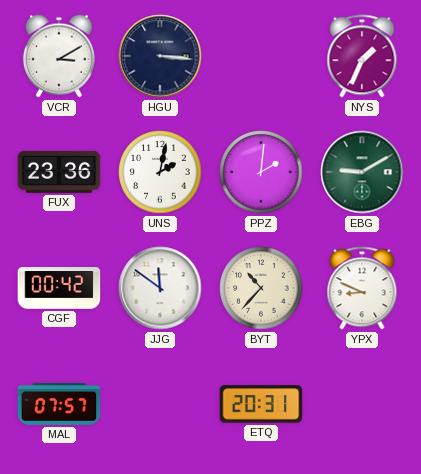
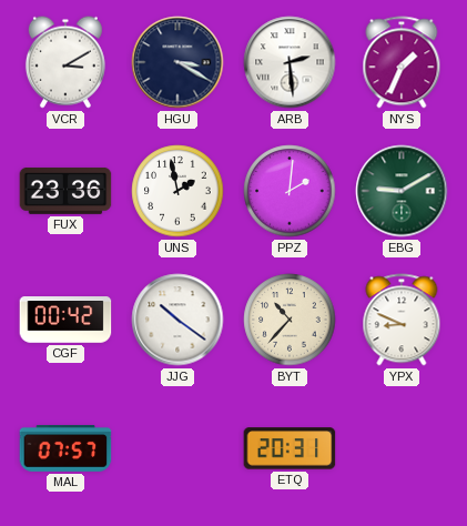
HGU: 3:16 -> 3:20 (177, 62)
ARB: none -> 2:29 (290, 62)
UNS: 2:02 -> 1:58 (177, 191)
JJG: 11:51 -> 10:21 (177, 320)
